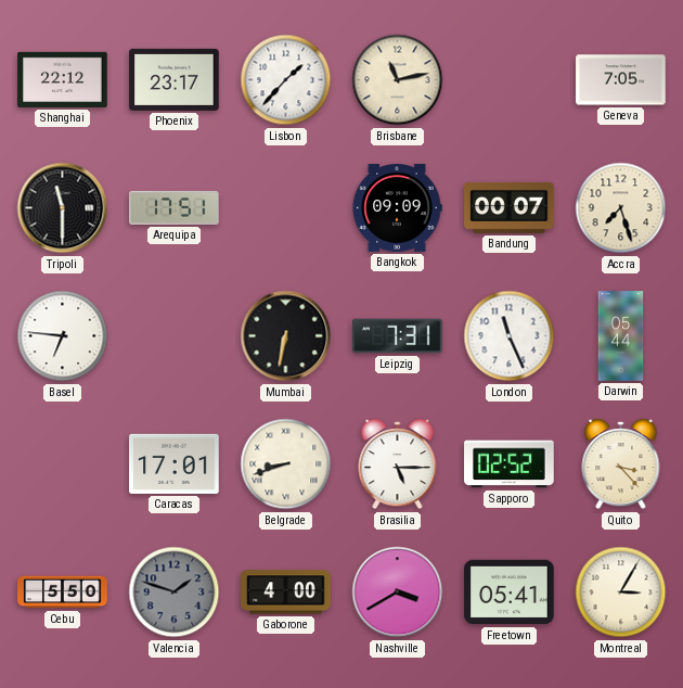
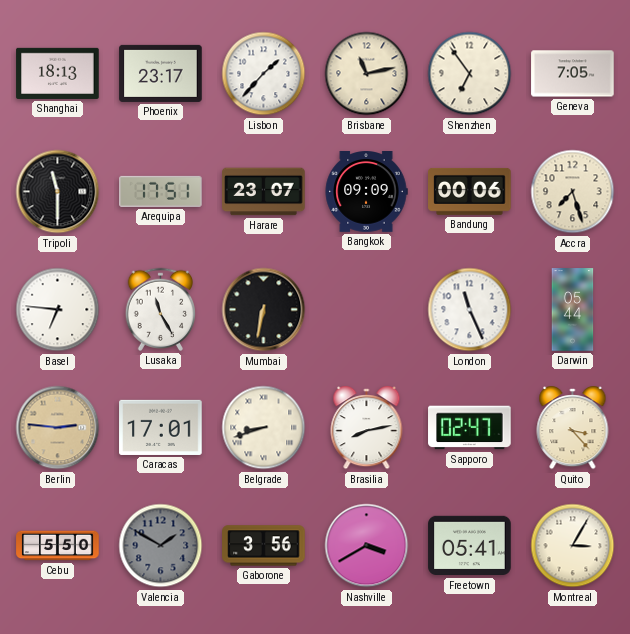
Shanghai: 22:12 -> 18:13 (58, 73)
Shenzhen: none -> 6:54 (470, 74)
Harare: none -> 23:07 (264, 192)
Bandung: 00:07 -> 00:06 (470, 191)
Lusaka: none -> 11:25 (160, 309)
Leipzig: 7:31 -> none (398, 336)
Berlin: none -> 2:46 (58, 428)
Brasilia: 5:15 -> 8:13 (367, 429)
Sapporo: 02:52 -> 02:47 (470, 428)
Valencia: 1:48 -> 1:50 (161, 546)
Gaborone: 4:00 -> 3:56 (264, 546)
